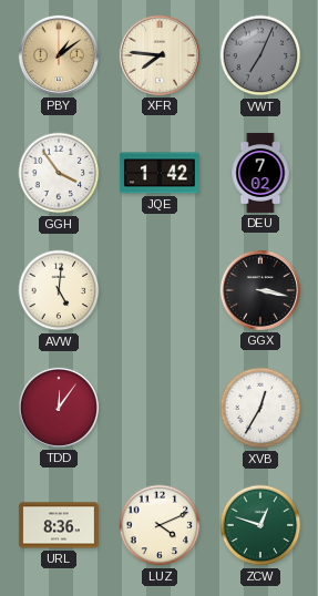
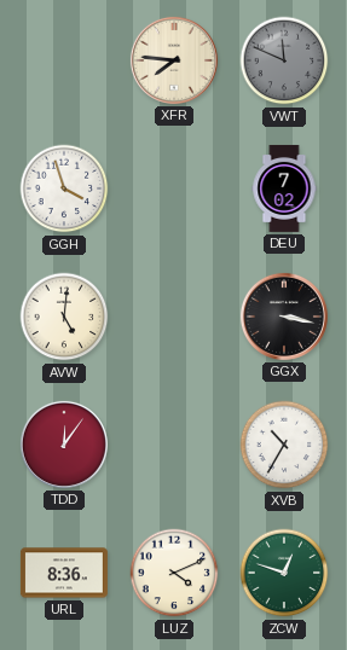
PBY: 1:09 -> none (59, 55)
VWT: 7:04 -> 11:49 (284, 60)
GGH: 3:54 -> 3:57 (64, 188)
JQE: 1:42 -> none (160, 173)
XVB: 12:35 -> 10:35 (284, 445)
